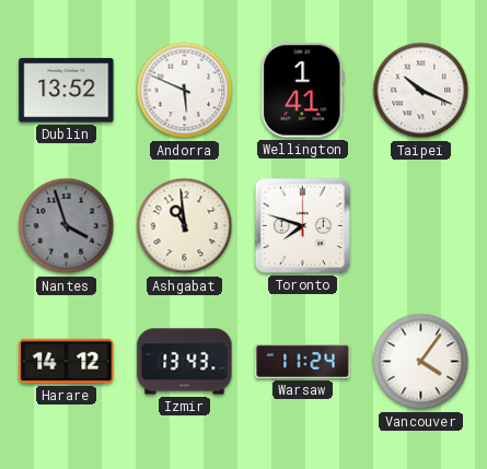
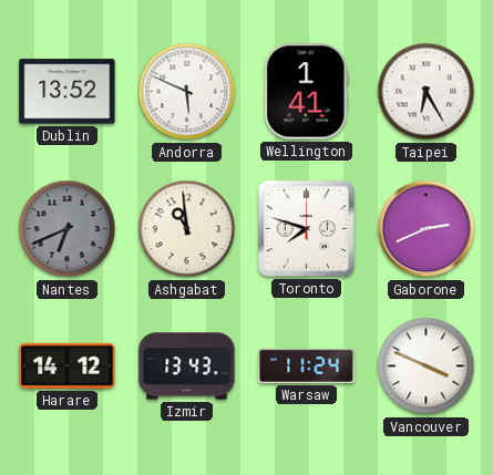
Taipei: 10:19 -> 6:25 (427, 92)
Nantes: 3:57 -> 6:41 (68, 229)
Gaborone: none -> 2:41 (427, 229)
Vancouver: 4:06 -> 3:49 (427, 366)
